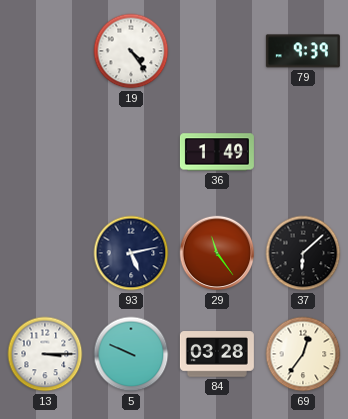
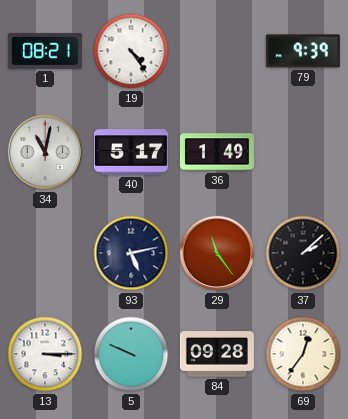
1: none -> 08:21 (45, 51)
34: none -> 11:02 (45, 152)
40: none -> 5:17 (131, 152)
37: 6:08 -> 2:08 (303, 253)
84: 03:28 -> 09:28 (217, 354)
